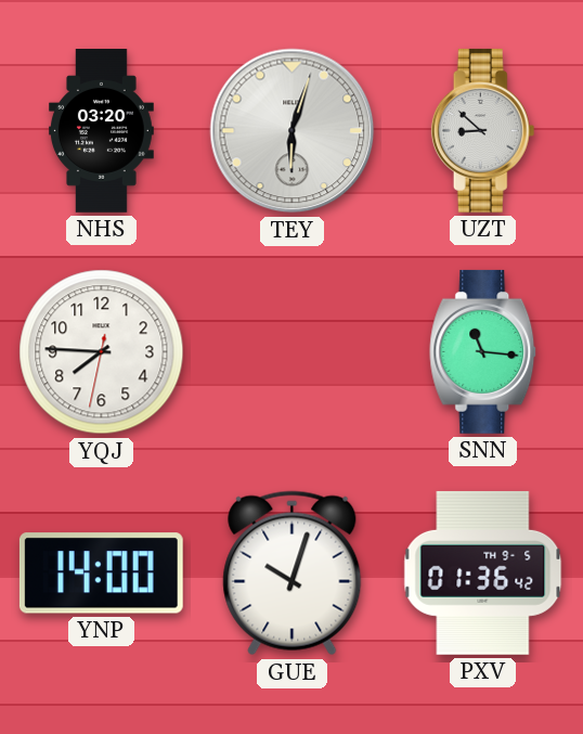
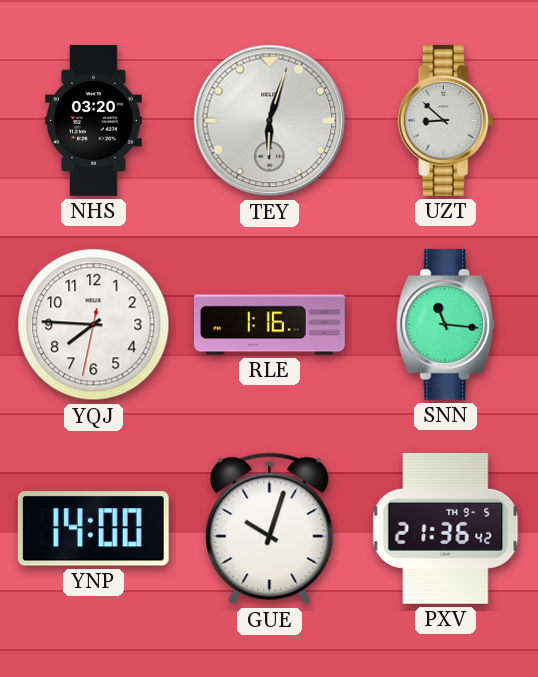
RLE: none -> 1:16 (270, 325)
PXV: 01:36 -> 21:36 (446, 528)
